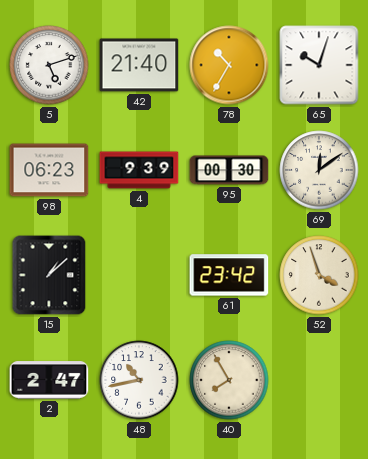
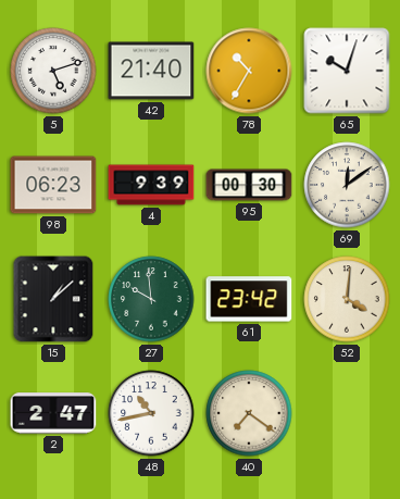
27: none -> 9:59 (151, 299)
52: 3:57 -> 4:01 (347, 299)
40: 7:55 -> 7:21 (249, 413)
